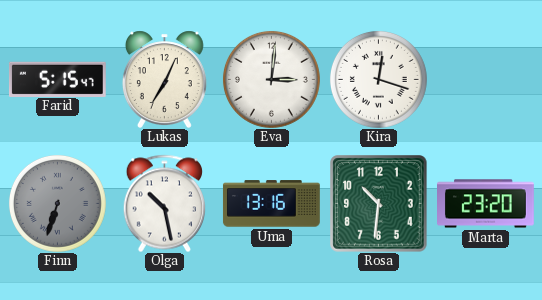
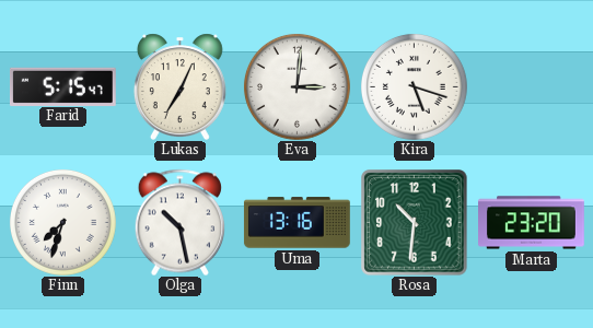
Kira: 12:18 -> 5:18 (414, 86)
Finn: 6:33 -> 7:33 (62, 222)
Finn dial: grey -> white (62, 222)
